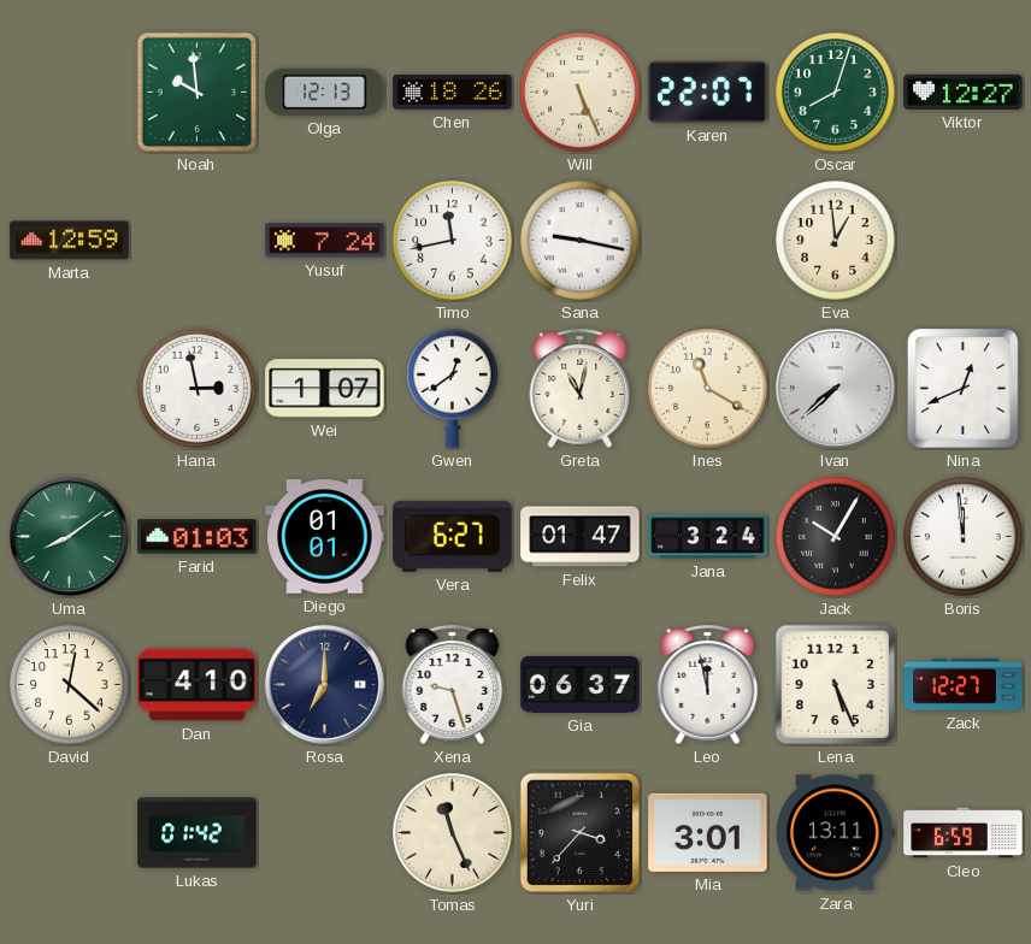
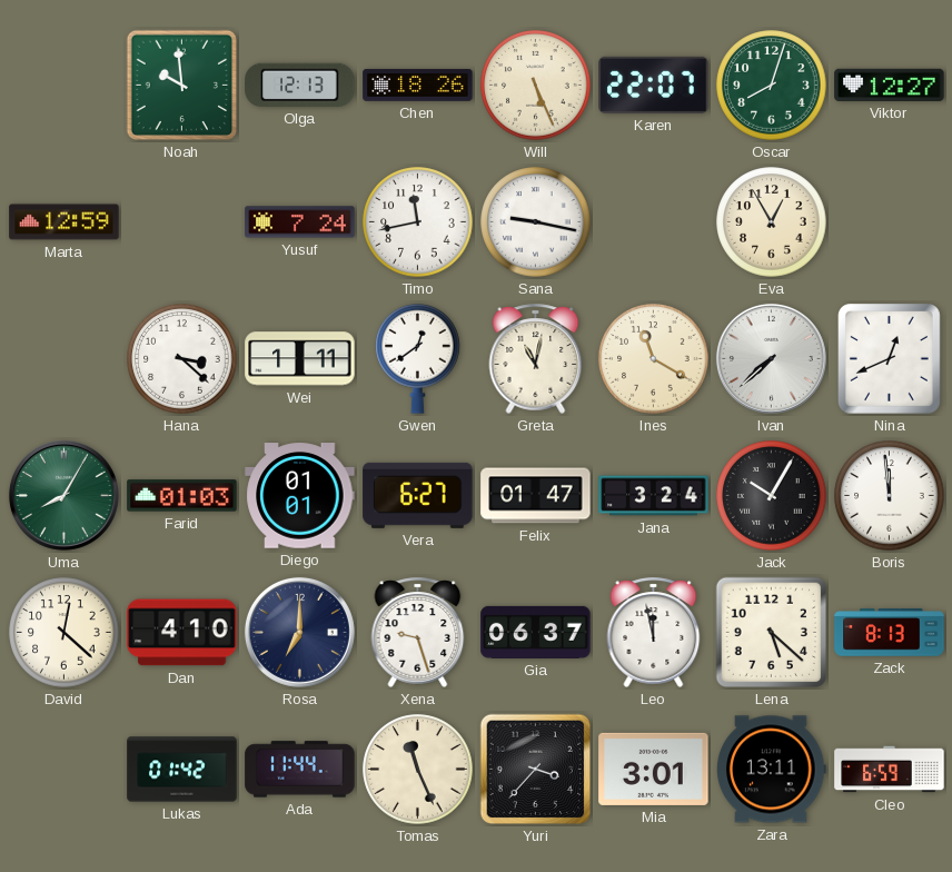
Eva: 12:59 -> 12:55 (772, 222)
Hana: 2:58 -> 3:22 (182, 359)
Wei: 1:07 -> 1:11 (300, 359)
Uma: 8:09 -> 8:05 (63, 495)
Lena: 5:26 -> 5:22 (772, 633)
Zack: 12:27 -> 8:13 (890, 633)
Ada: none -> 11:44 (300, 770)
